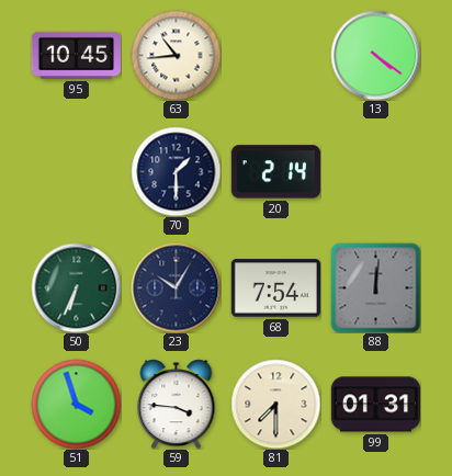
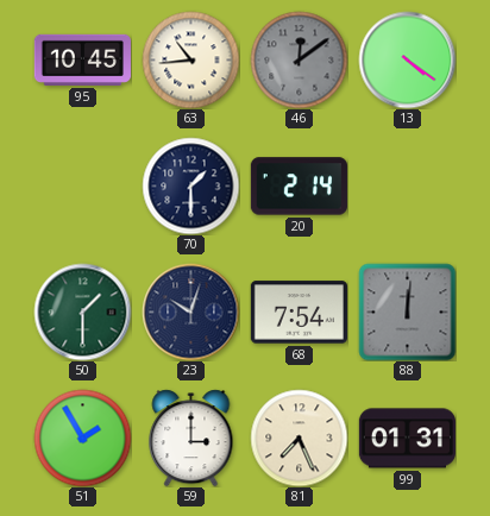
46: none -> 12:09 (299, 59)
50: 6:34 -> 1:30 (82, 312)
23: 10:05 -> 10:03 (190, 312)
51: 3:57 -> 1:55 (82, 438)
59: 3:46 -> 3:00 (191, 438)
81: 7:30 -> 7:26 (299, 438)
